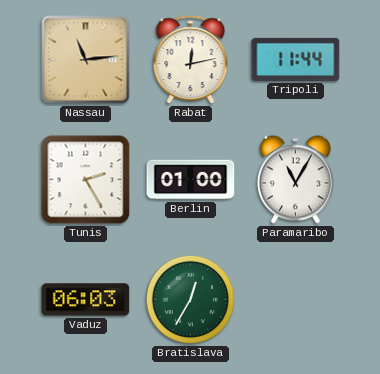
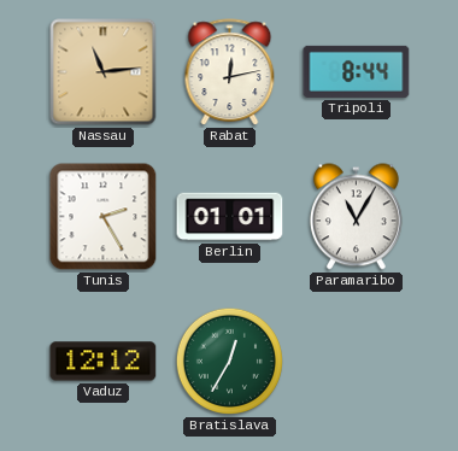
Tripoli: 11:44 -> 8:44 (357, 71)
Berlin: 01:00 -> 01:01 (230, 217)
Vaduz: 06:03 -> 12:12 (104, 362)
